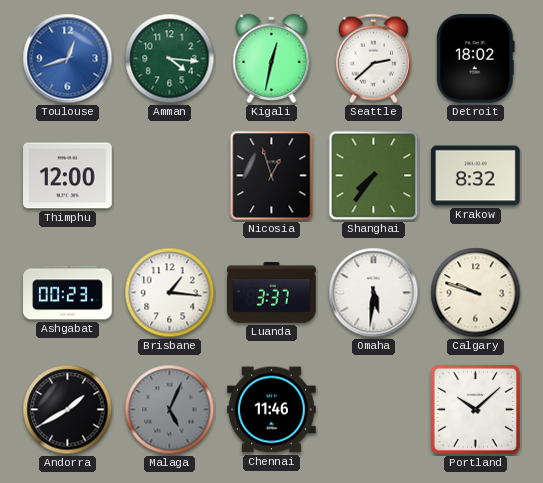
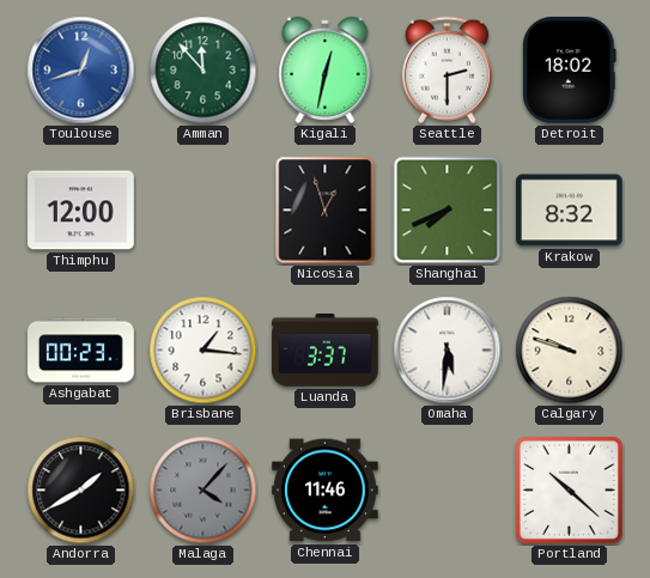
Amman: 4:16 -> 11:53 (203, 71)
Seattle: 2:38 -> 2:30 (447, 71)
Shanghai: 7:36 -> 7:41 (448, 211)
Malaga: 5:04 -> 4:07 (203, 491)
Portland: 10:08 -> 10:22 (569, 489)
